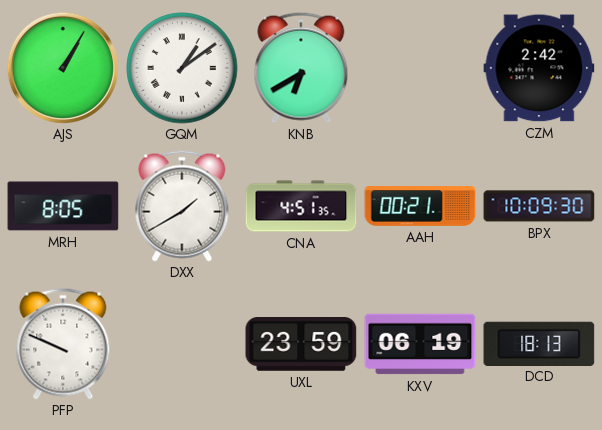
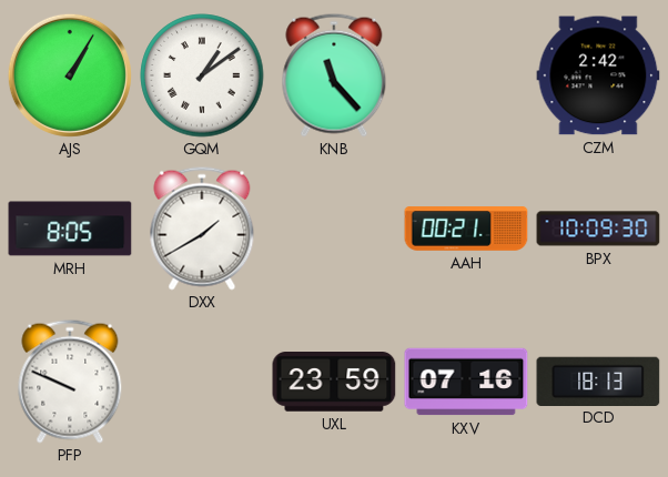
KNB: 6:40 -> 11:23 (334, 75)
CNA: 4:51 -> none (301, 206)
KXV: 06:19 -> 07:16 (466, 382)
